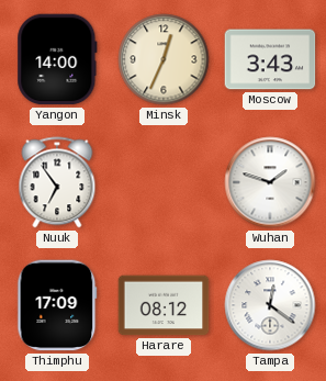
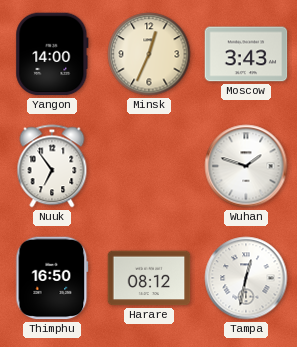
Thimphu: 17:09 -> 16:50 (52, 278)
Tampa: 12:21 -> 12:32 (246, 278)
